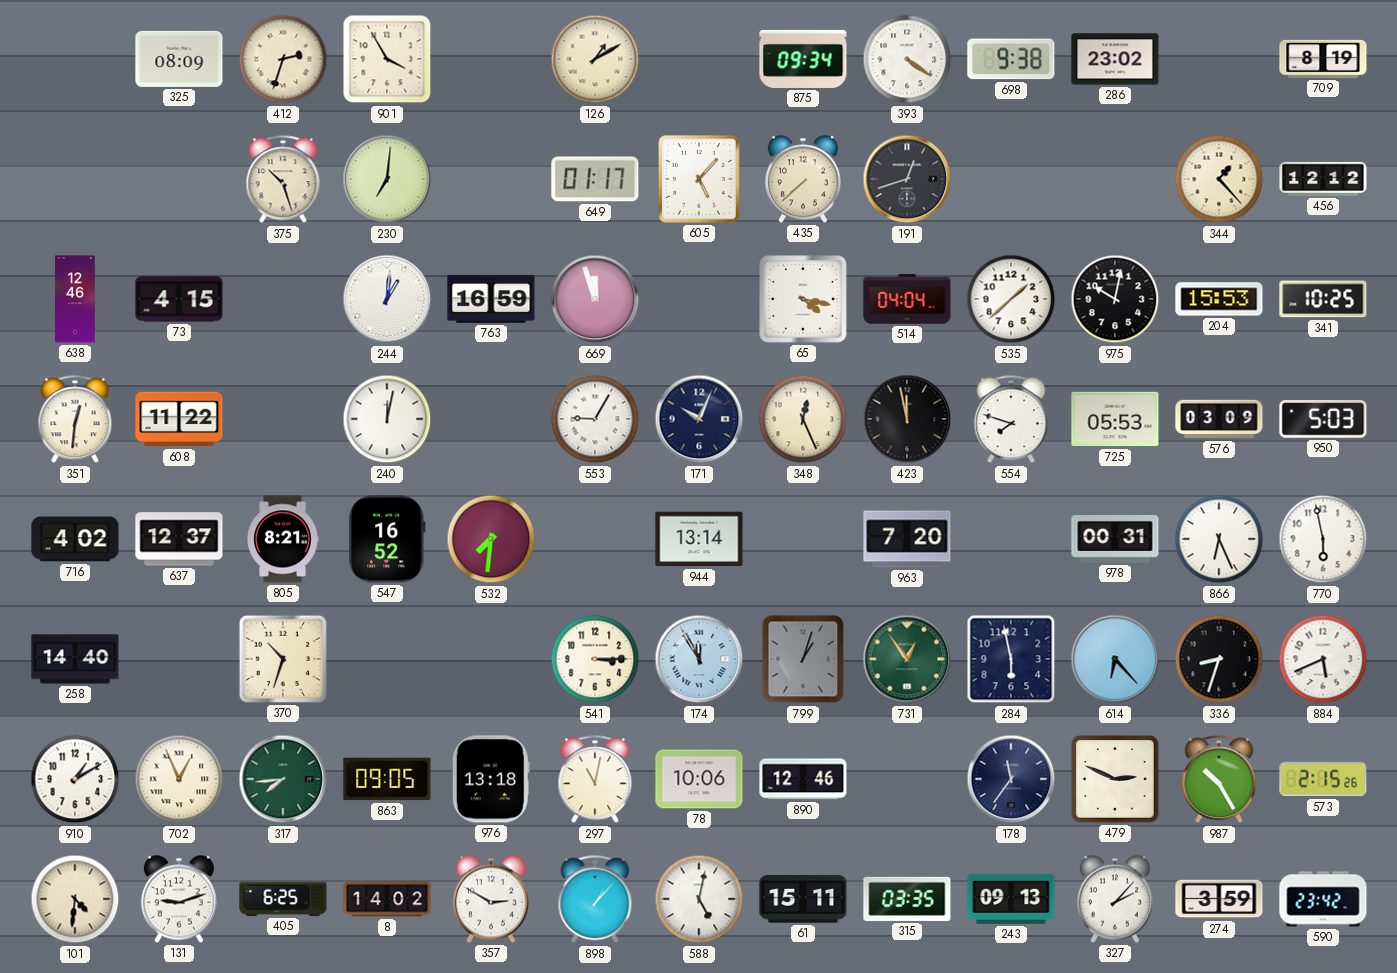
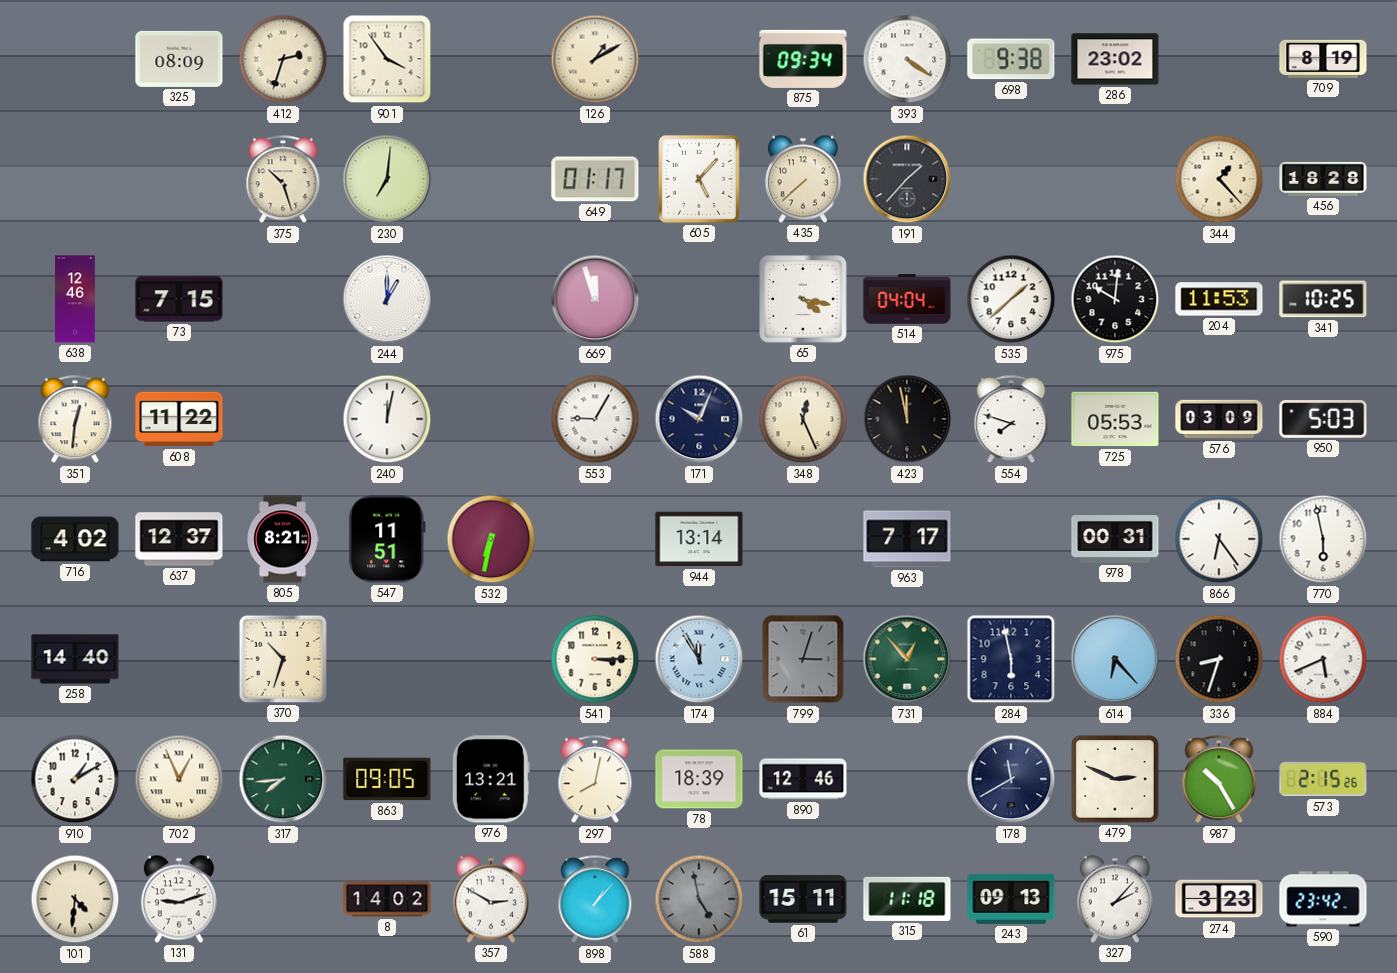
901: 3:55 -> 3:54 (387, 59)
191: 12:42 -> 1:37 (907, 179)
456: 12:12 -> 18:28 (1323, 179)
73: 4:15 -> 7:15 (179, 299)
244: 1:01 -> 1:00 (387, 299)
763: 16:59 -> none (491, 299)
975: 10:02 -> 10:01 (1115, 299)
204: 15:53 -> 11:53 (1219, 299)
547: 16:52 -> 11:51 (387, 539)
532: 7:31 -> 6:32 (491, 539)
963: 7:20 -> 7:17 (907, 539)
866: 6:26 -> 6:24 (1219, 539)
799: 1:03 -> 3:03 (803, 659)
731: 12:54 -> 12:53 (907, 659)
976: 13:18 -> 13:21 (491, 779)
297: 11:02 -> 8:02 (595, 780)
78: 10:06 -> 18:39 (699, 779)
178: 11:36 -> 11:40 (1011, 779)
405: 6:25 -> none (283, 899)
588: 5:02 -> 4:58 (699, 899)
588 dial: white -> grey (699, 899)
315: 03:35 -> 11:18 (907, 899)
274: 3:59 -> 3:23 (1219, 899)
